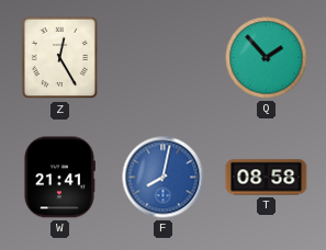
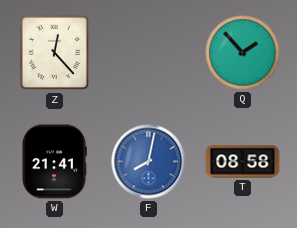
Z: 12:25 -> 12:23 (55, 53)
